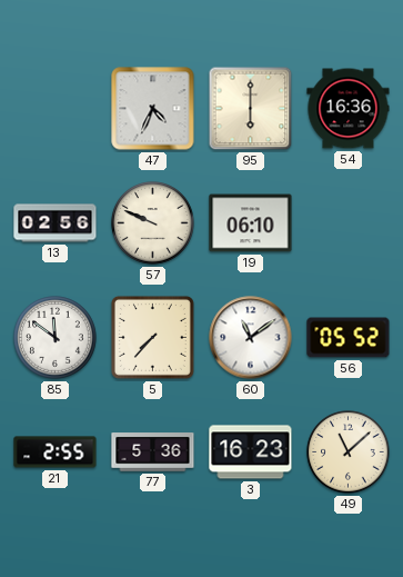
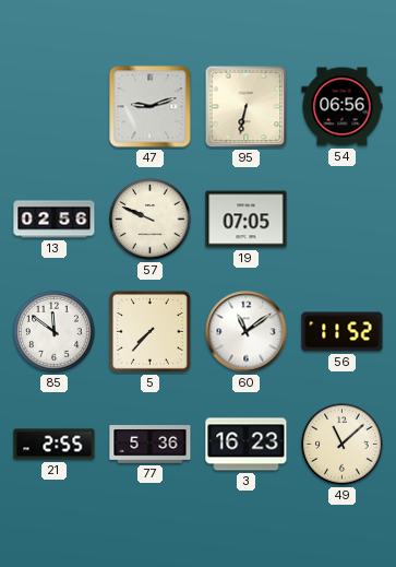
47: 4:34 -> 9:12 (151, 107)
95: 6:00 -> 6:32 (247, 107)
54: 16:36 -> 06:56 (343, 107)
19: 06:10 -> 07:05 (247, 220)
56: 05:52 -> 11:52 (343, 332)
